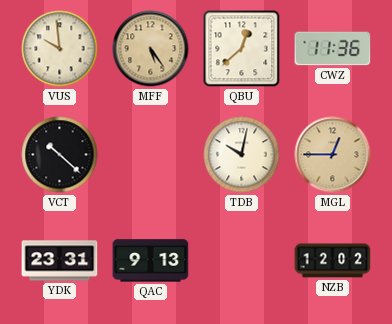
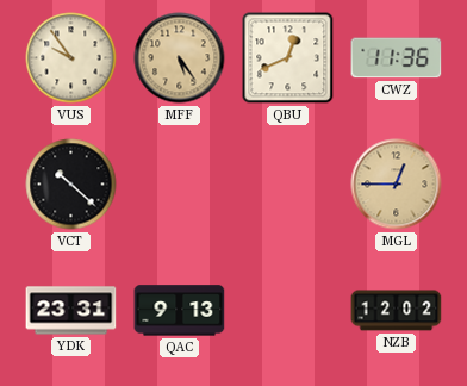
VUS: 9:59 -> 9:54 (71, 58)
QBU: 12:38 -> 12:41 (288, 58)
TDB: 10:02 -> none (242, 155)
